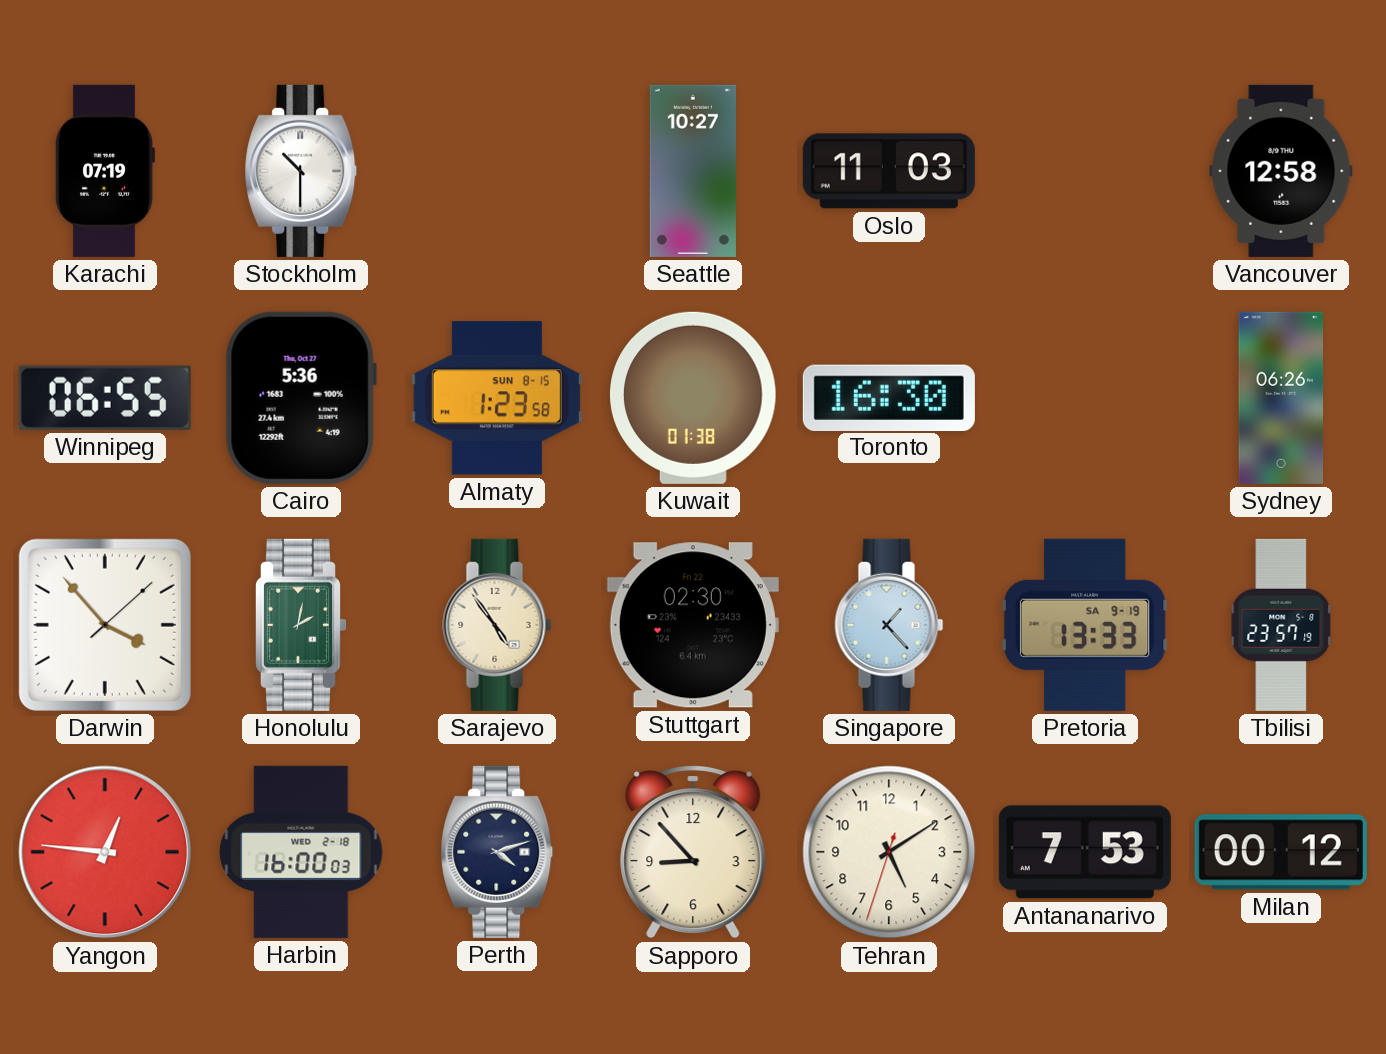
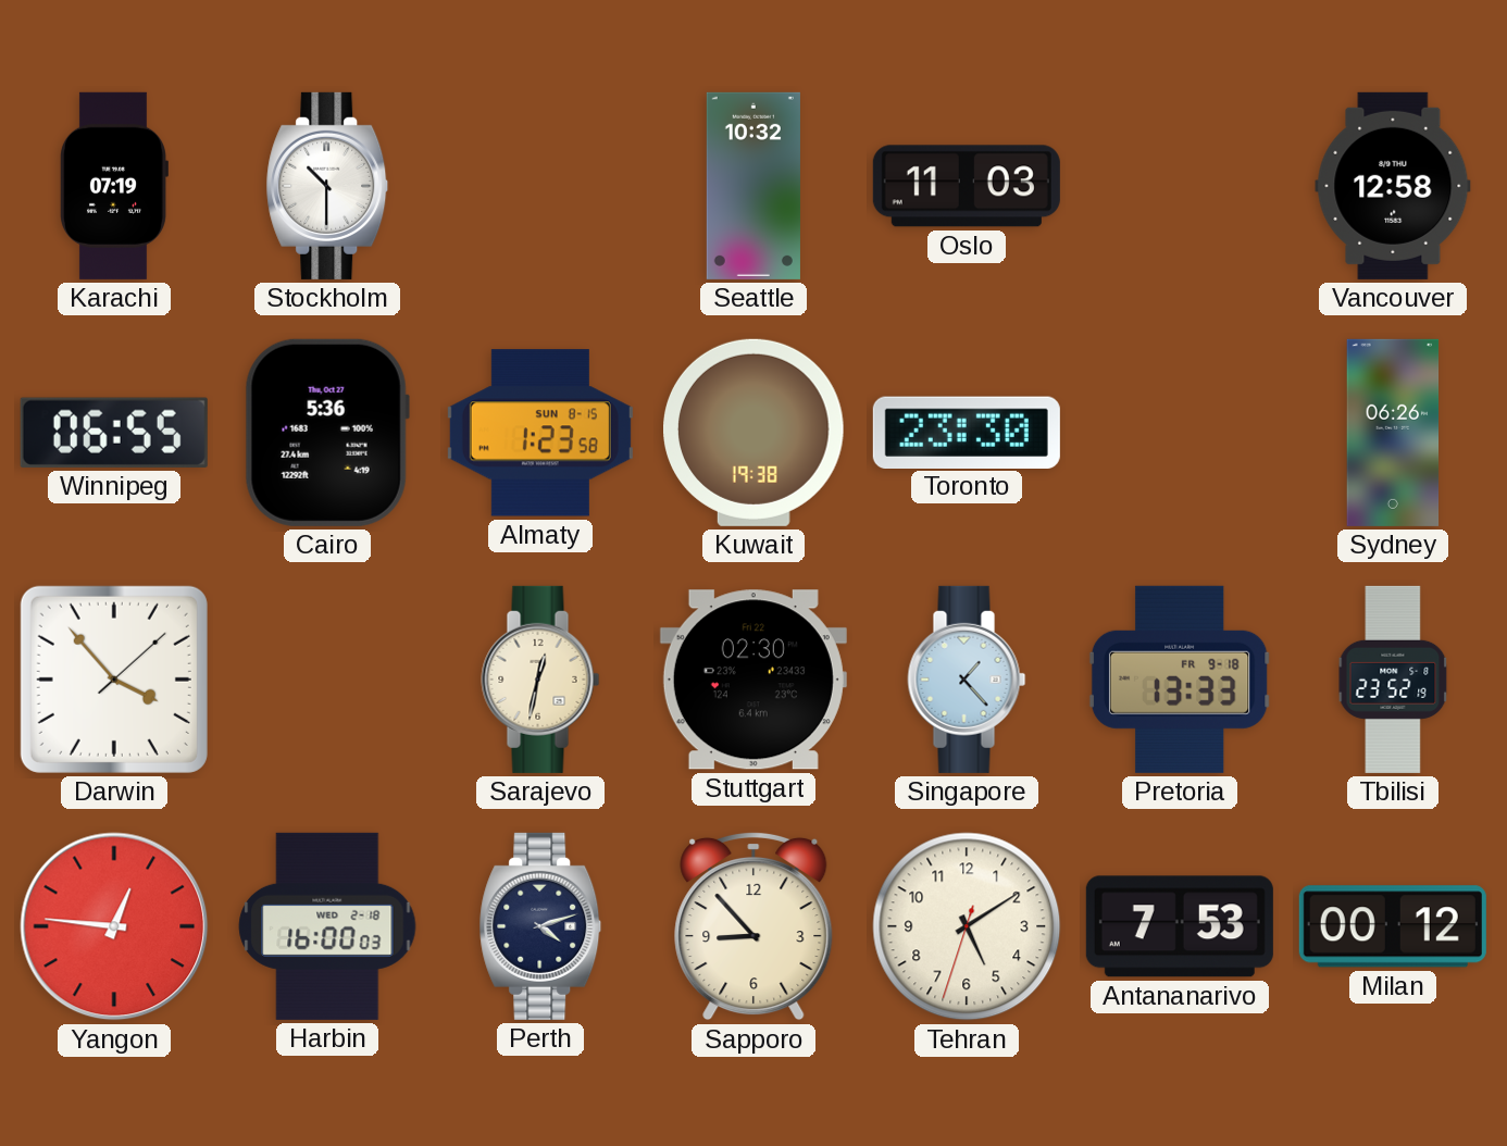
Seattle: 10:27 -> 10:32 (753, 186)
Kuwait: 01:38 -> 19:38 (755, 433)
Toronto: 16:30 -> 23:30 (967, 432)
Honolulu: 2:02 -> none (300, 625)
Sarajevo: 4:54 -> 12:32 (540, 680)
Pretoria date: SA 9-19 -> FR 9-18 (1180, 680)
Tbilisi: 23:57 -> 23:52 (1393, 680)
